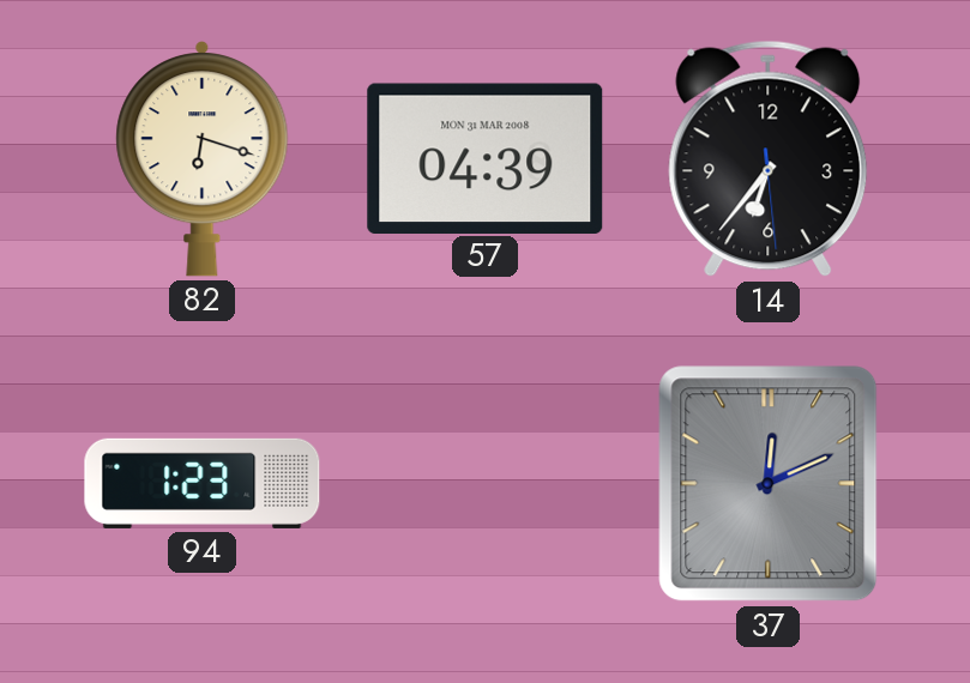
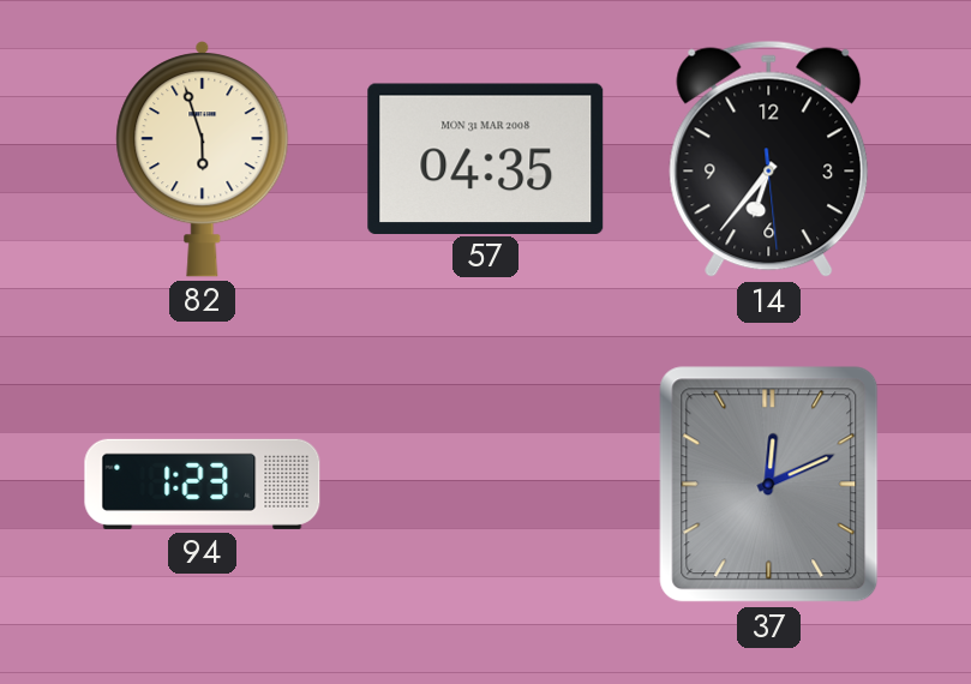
82: 6:18 -> 5:57 (203, 160)
57: 04:39 -> 04:35 (486, 158)
